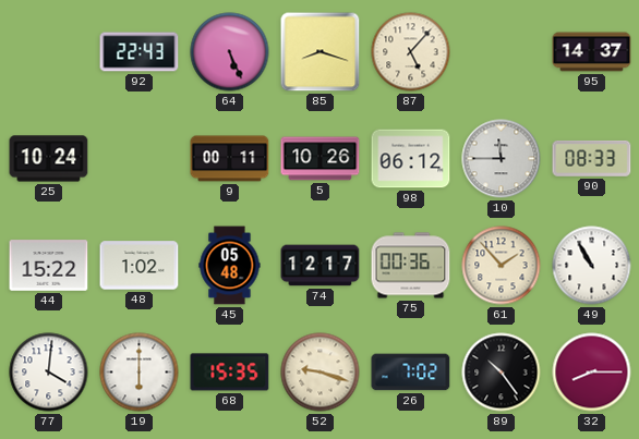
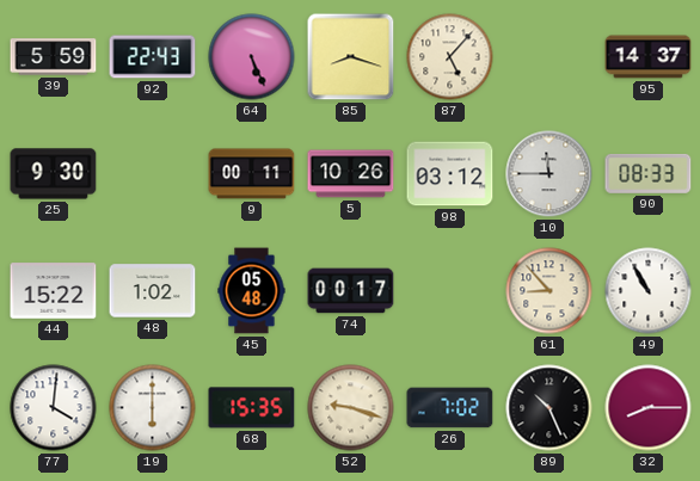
39: none -> 5:59 (54, 57)
25: 10:24 -> 9:30 (54, 174)
98: 06:12 -> 03:12 (450, 174)
74: 12:17 -> 00:17 (351, 291)
75: 00:36 -> none (411, 266)
61: 1:53 -> 8:53 (549, 291)
89: 10:24 -> 10:26 (549, 408)
